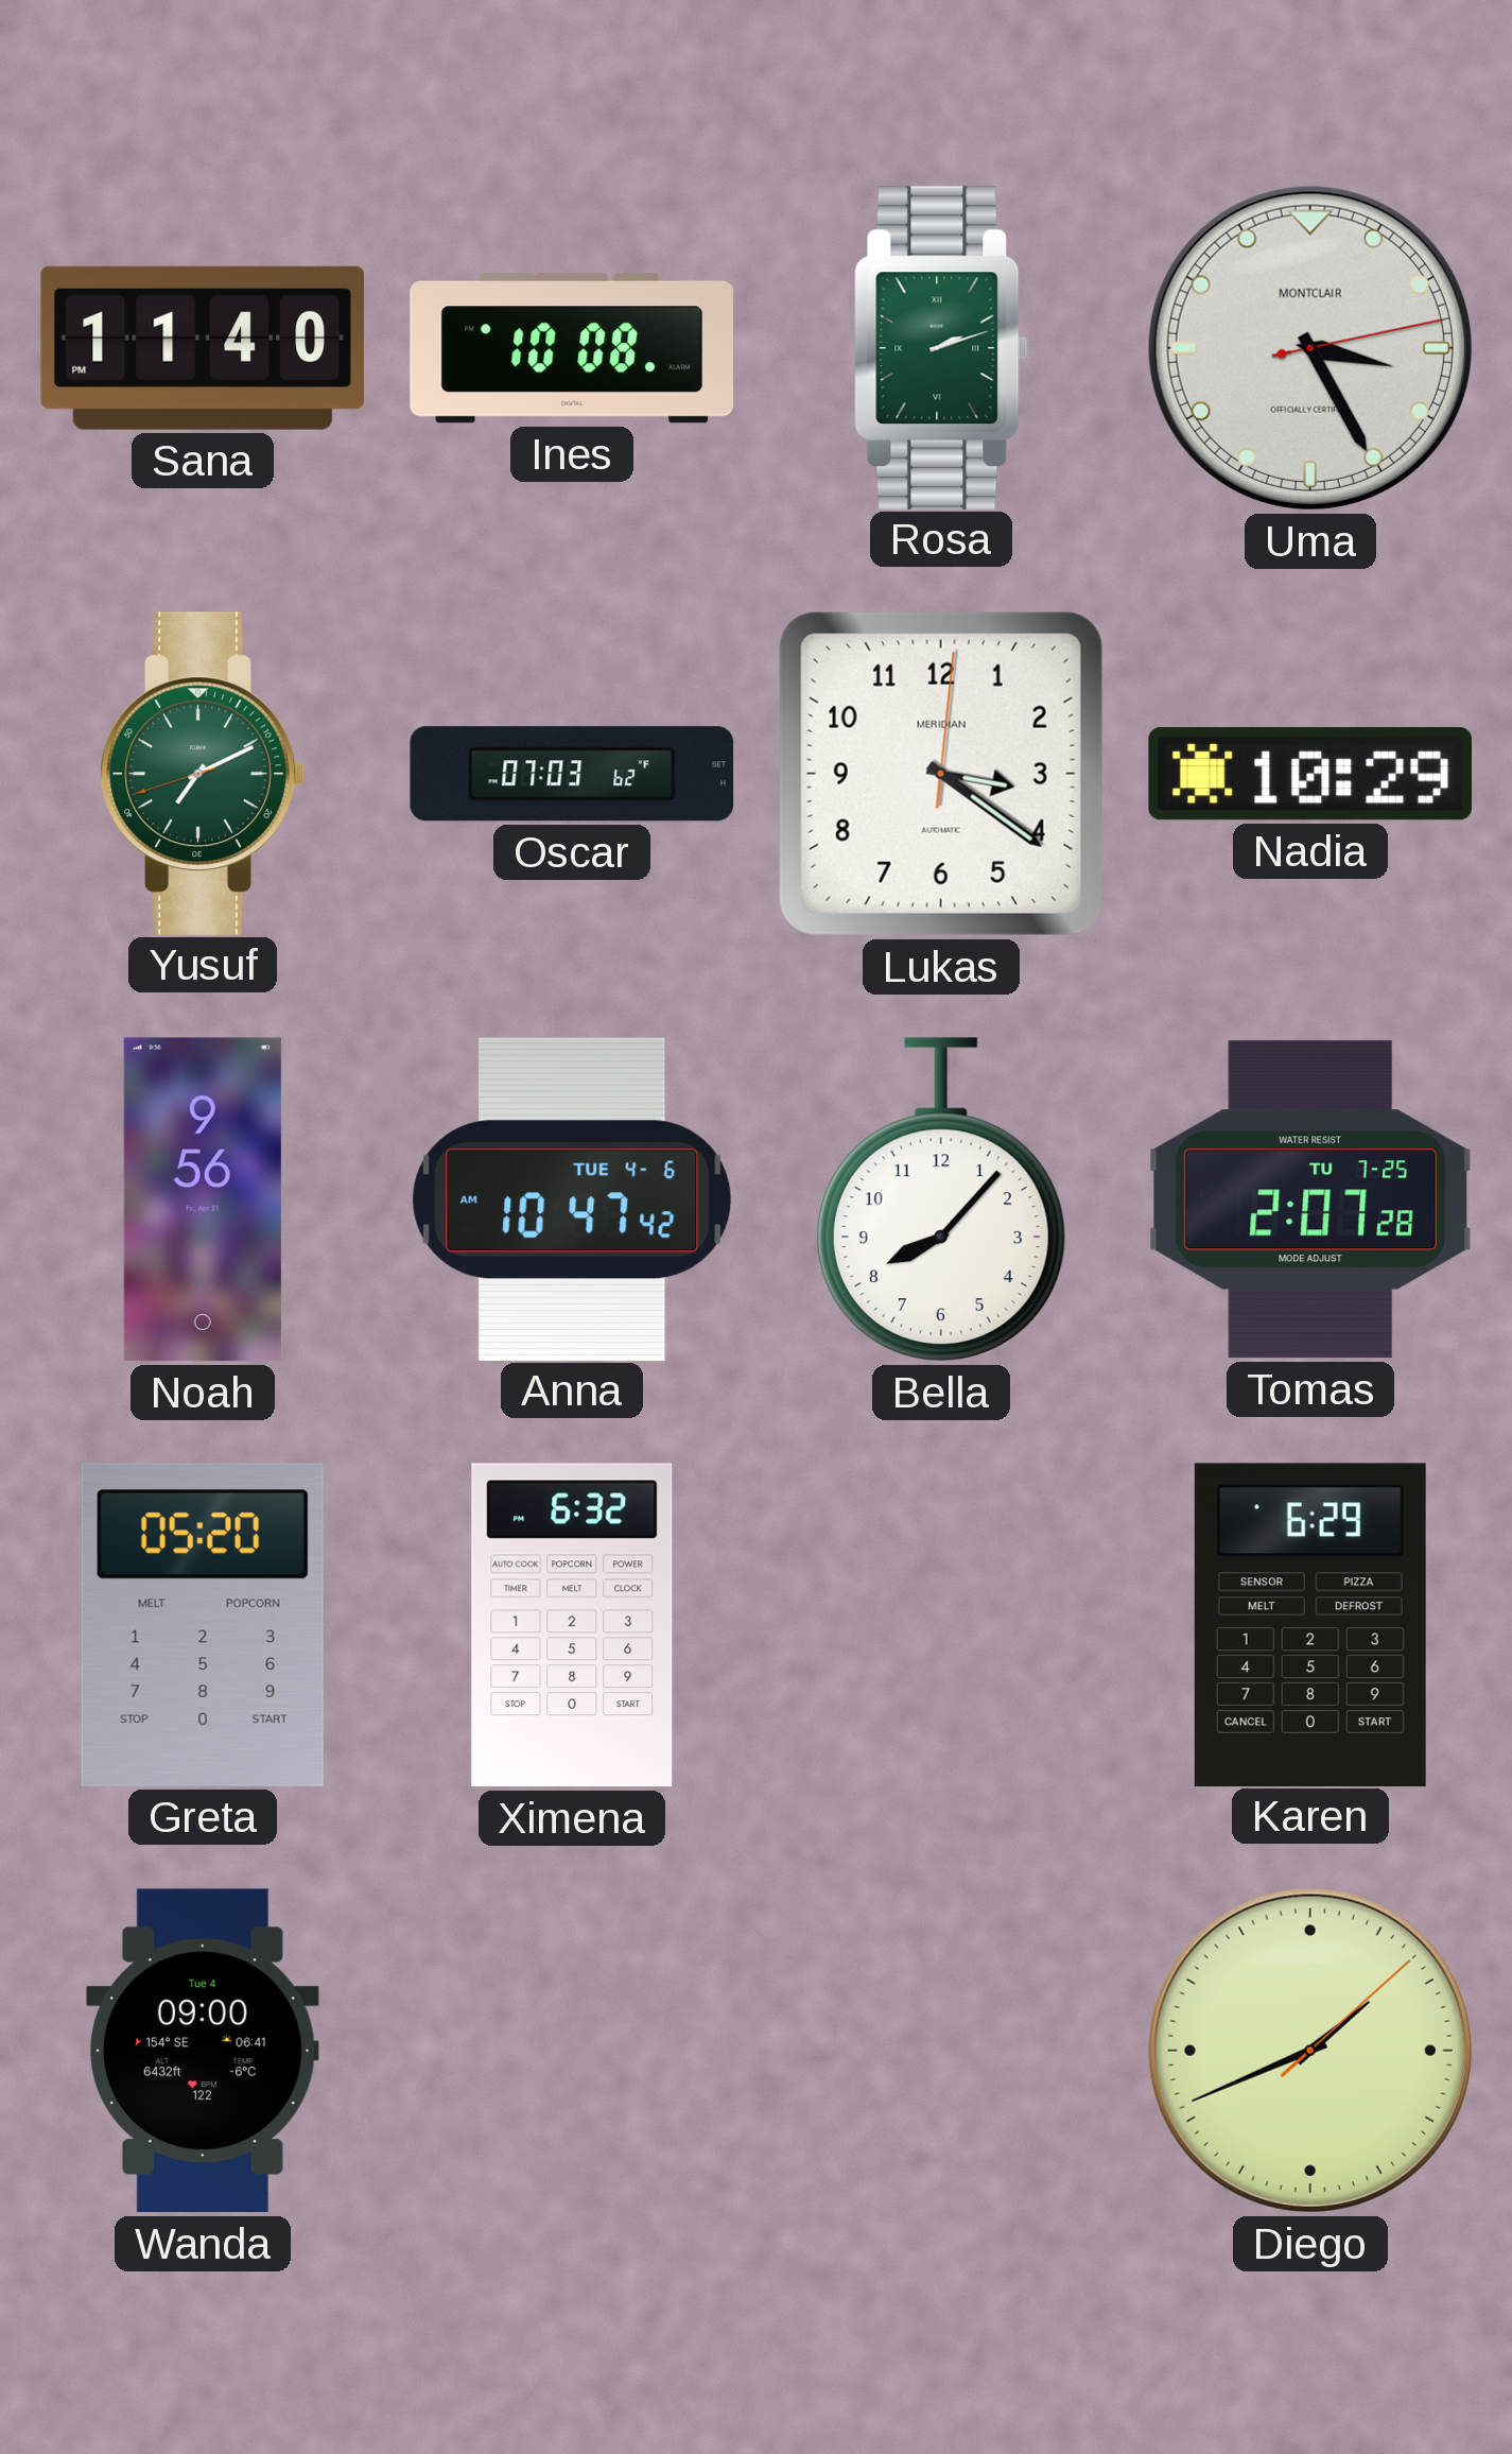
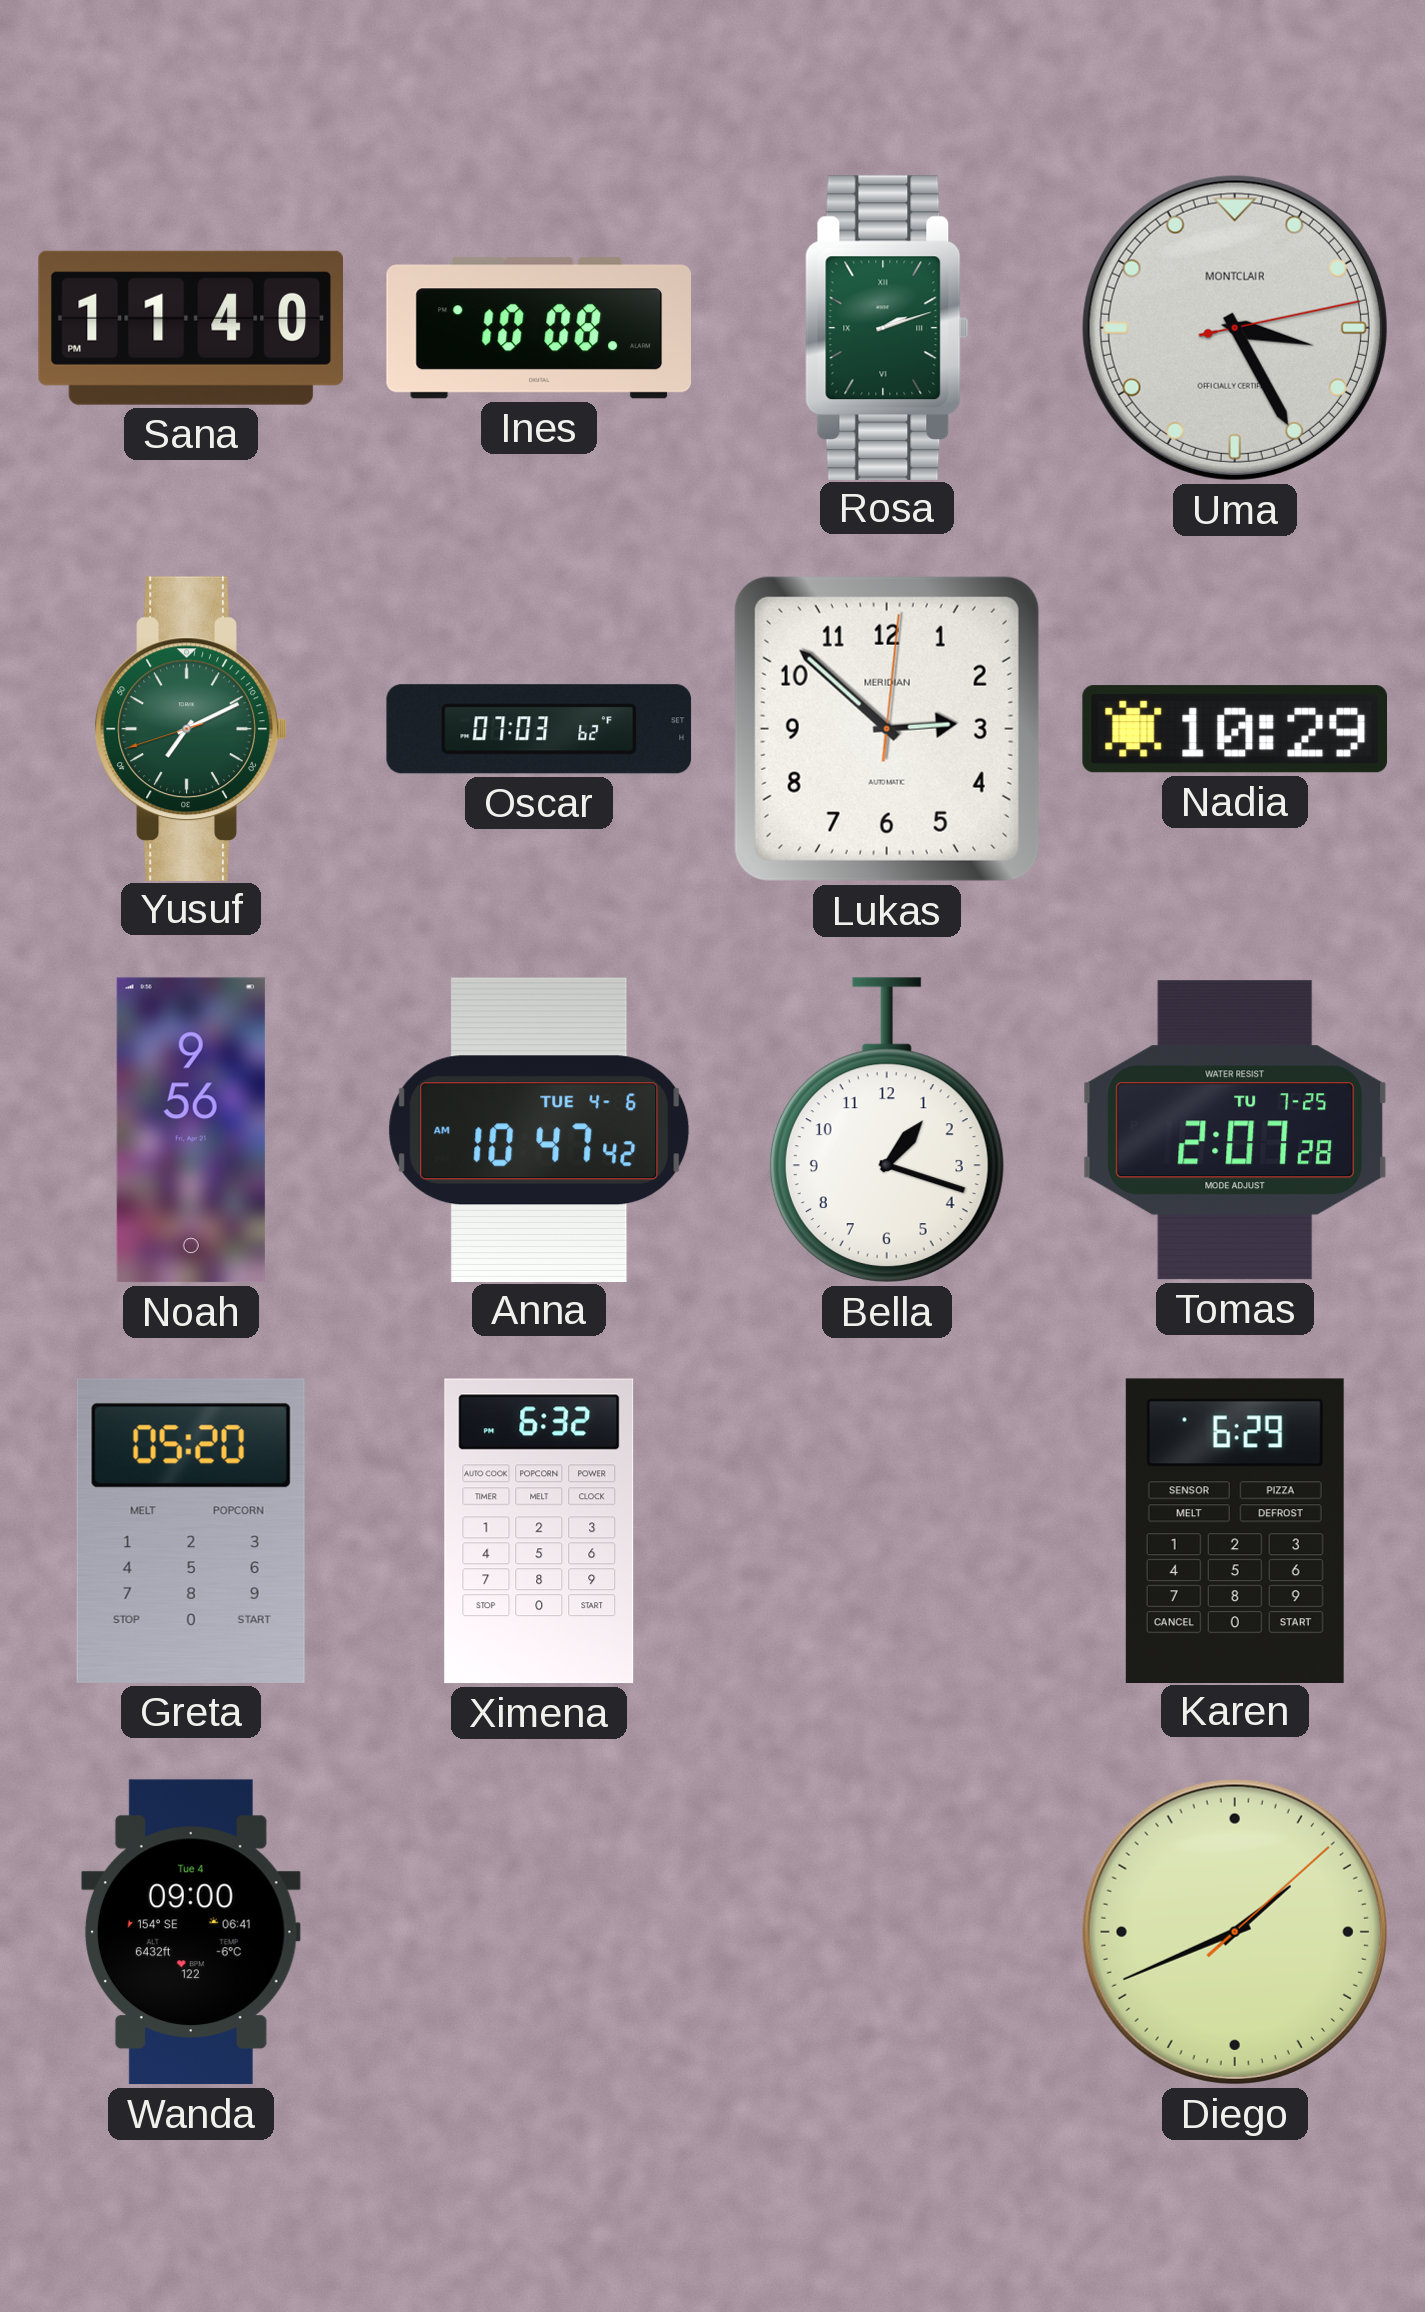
Lukas: 3:21 -> 2:52 (887, 729)
Bella: 8:07 -> 1:18 (887, 1130)
